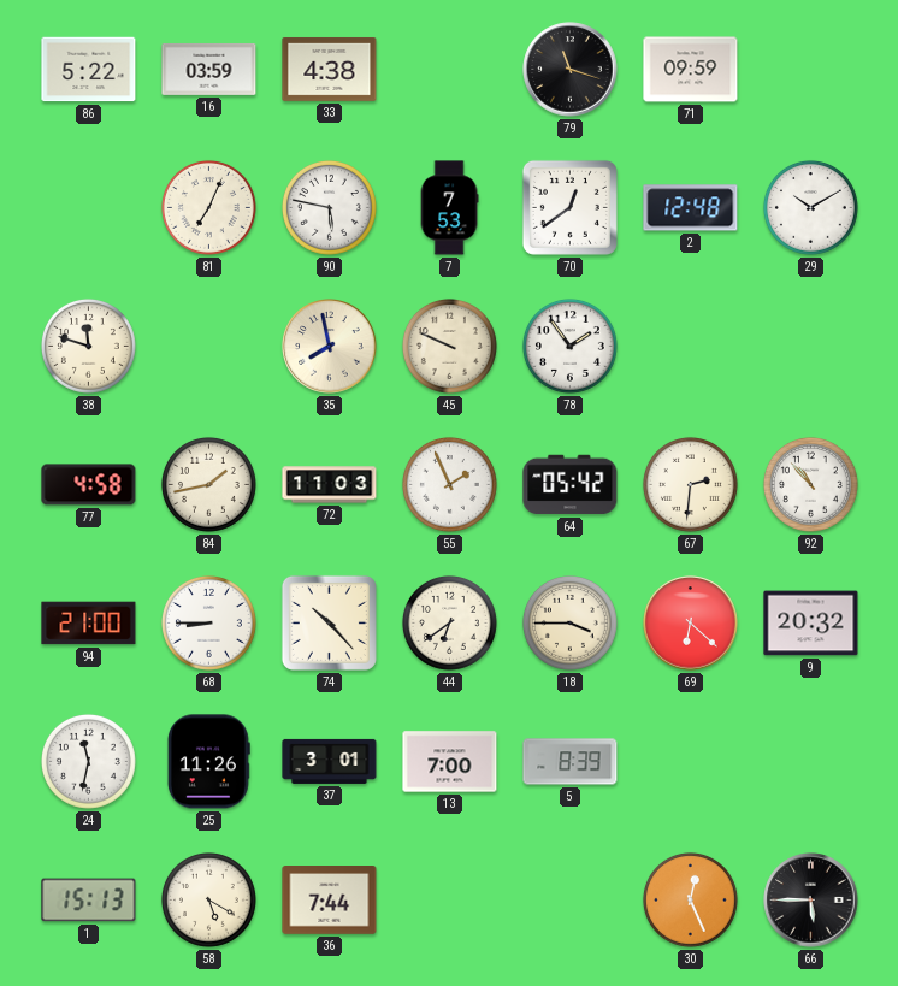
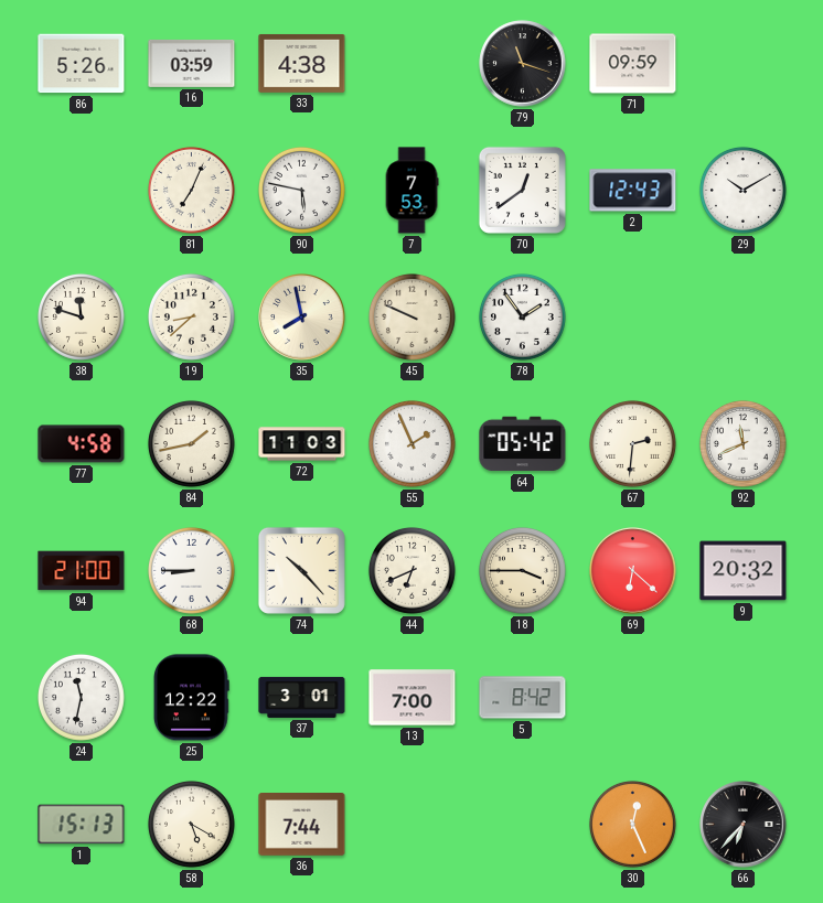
86: 5:22 -> 5:26 (82, 64)
2: 12:48 -> 12:43 (633, 191)
19: none -> 8:38 (191, 316)
92: 10:53 -> 11:41 (742, 443)
44: 6:39 -> 6:41 (411, 570)
25: 11:26 -> 12:22 (191, 698)
5: 8:39 -> 8:42 (523, 698)
66: 5:45 -> 6:37 (744, 825)
